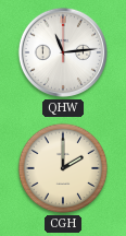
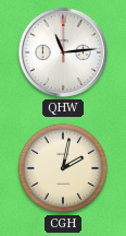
CGH: 2:00 -> 2:02 (63, 168)
